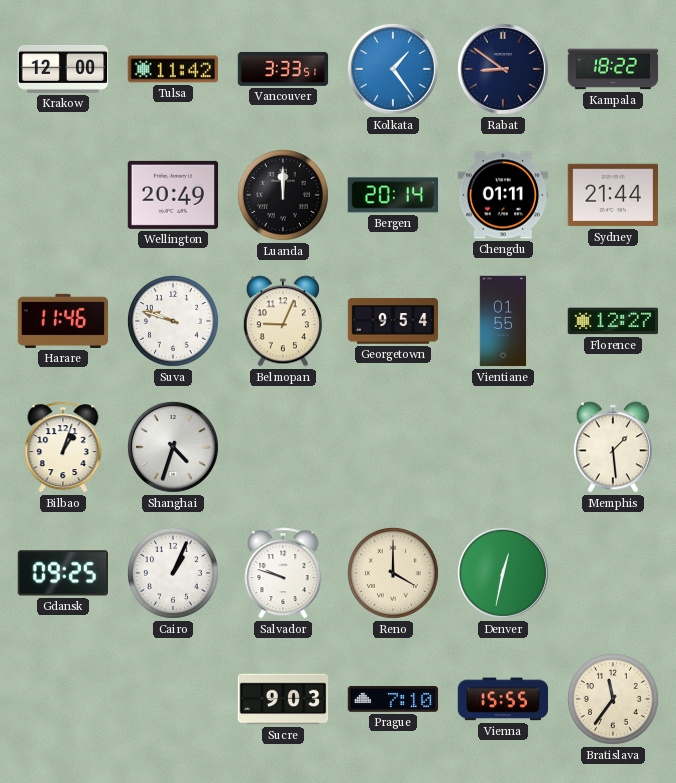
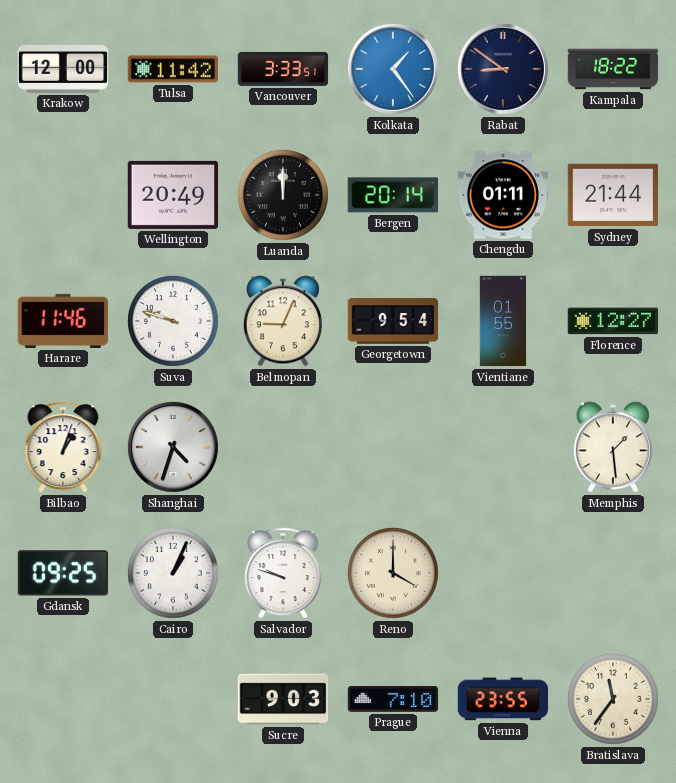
Denver: 12:32 -> none (503, 573)
Vienna: 15:55 -> 23:55 (503, 699)
